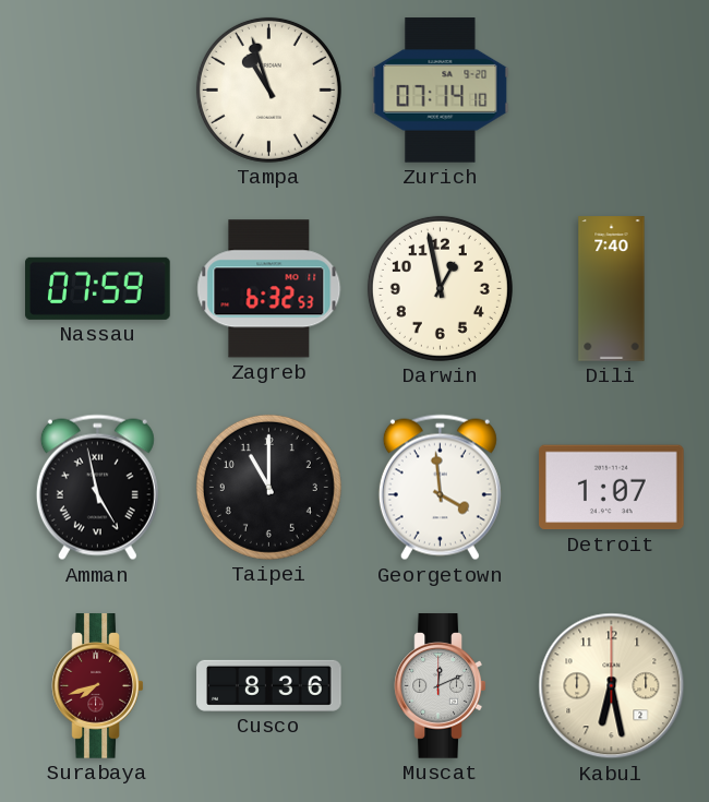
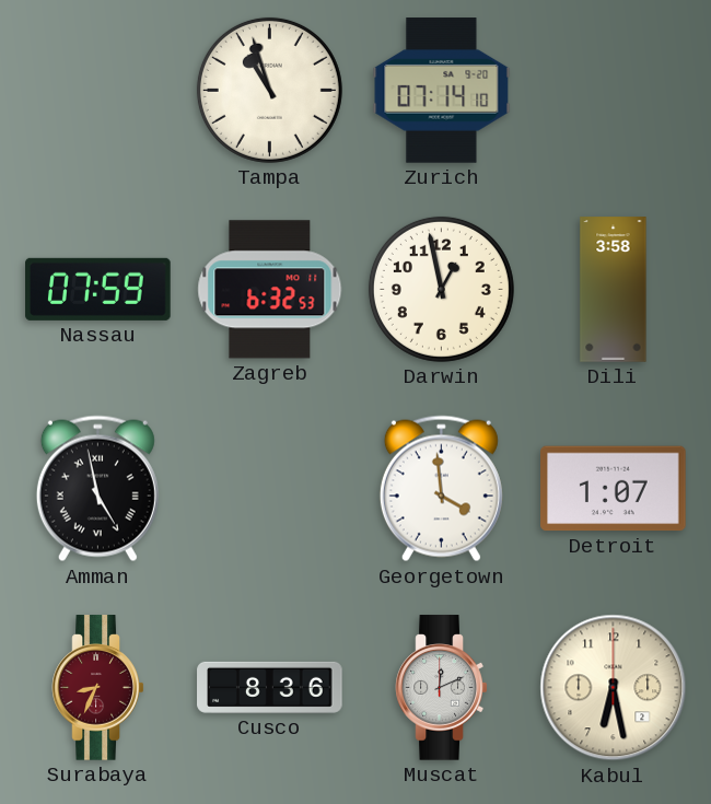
Dili: 7:40 -> 3:58 (614, 290)
Taipei: 11:00 -> none (268, 487)
Surabaya: 7:42 -> 8:34 (98, 688)
